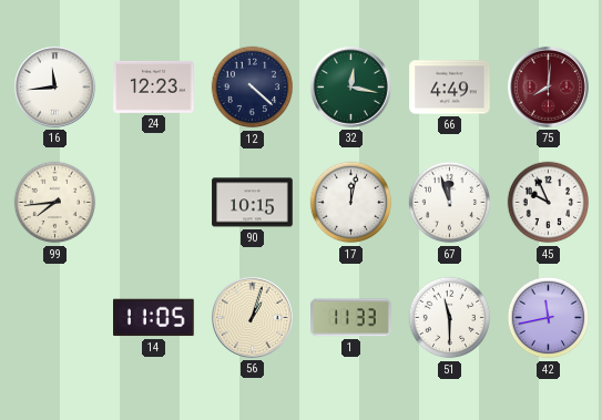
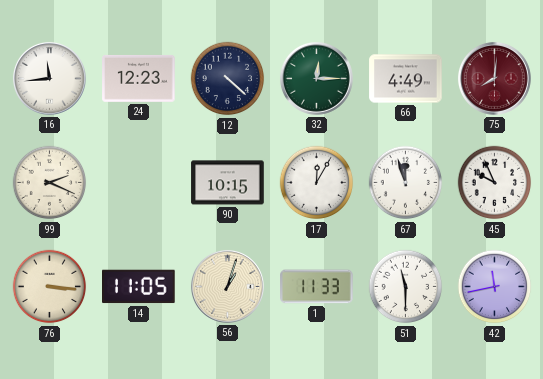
32: 12:17 -> 12:15 (316, 78)
99: 7:44 -> 2:19 (50, 183)
17: 12:02 -> 12:05 (317, 183)
76: none -> 3:16 (50, 287)
